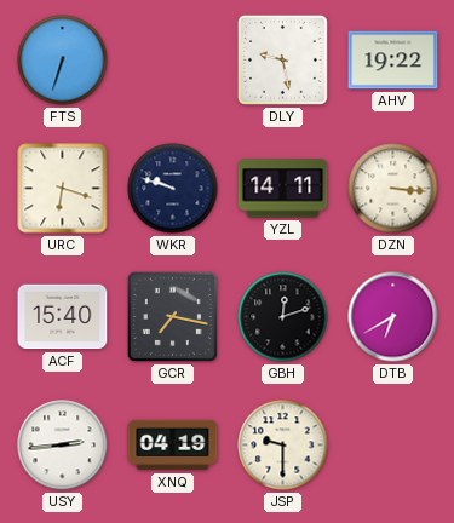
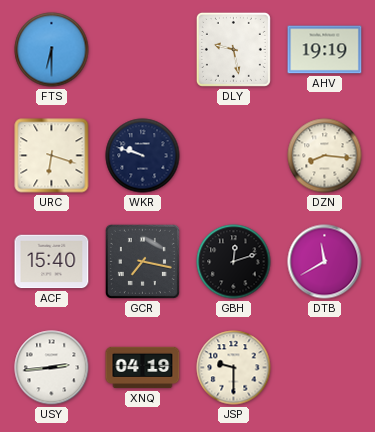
FTS: 6:33 -> 6:30 (52, 50)
AHV: 19:22 -> 19:19 (325, 50)
YZL: 14:11 -> none (283, 189)
DZN: 3:16 -> 8:16 (325, 156)
DTB: 6:40 -> 11:40 (325, 262)
